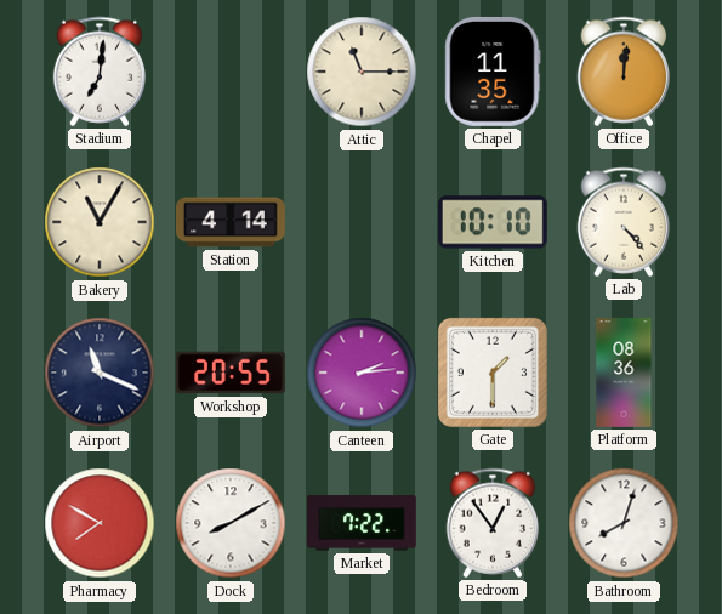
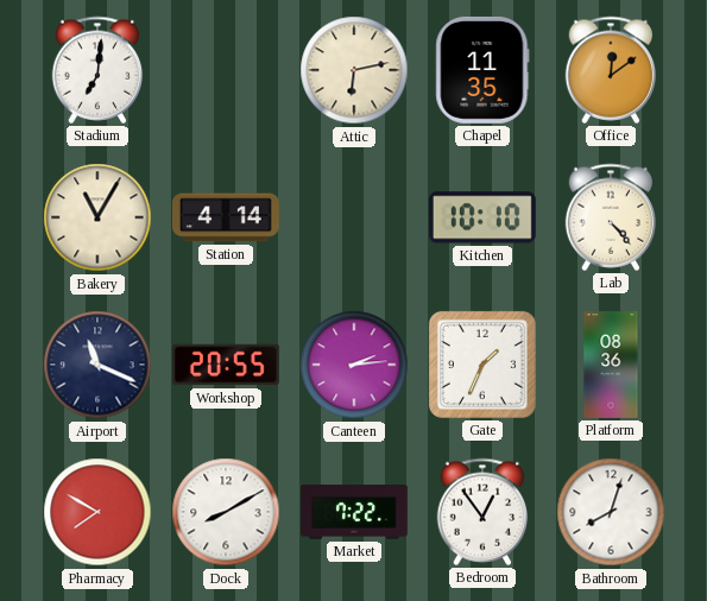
Attic: 11:15 -> 6:13 (354, 70)
Office: 12:01 -> 12:09 (611, 70)
Gate: 1:30 -> 1:34 (482, 365)
